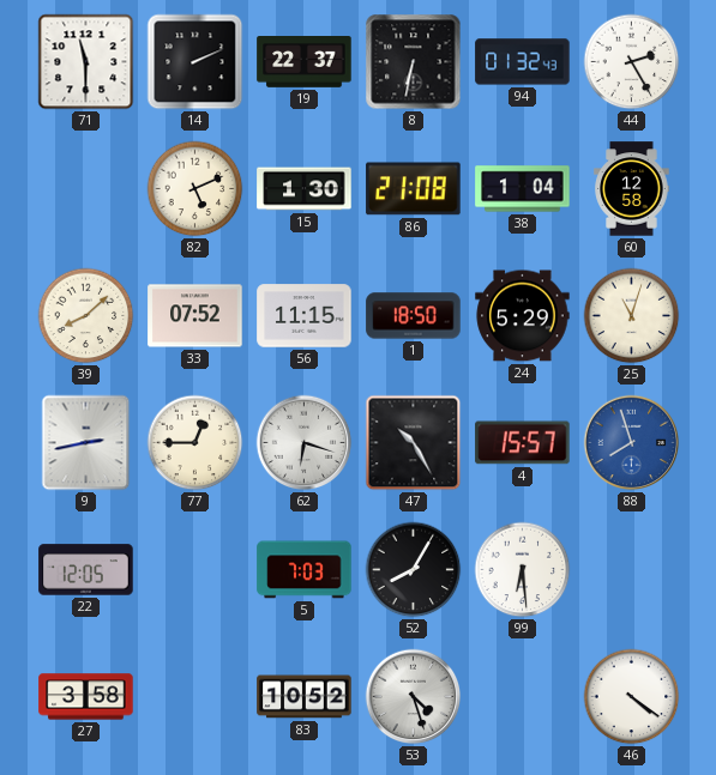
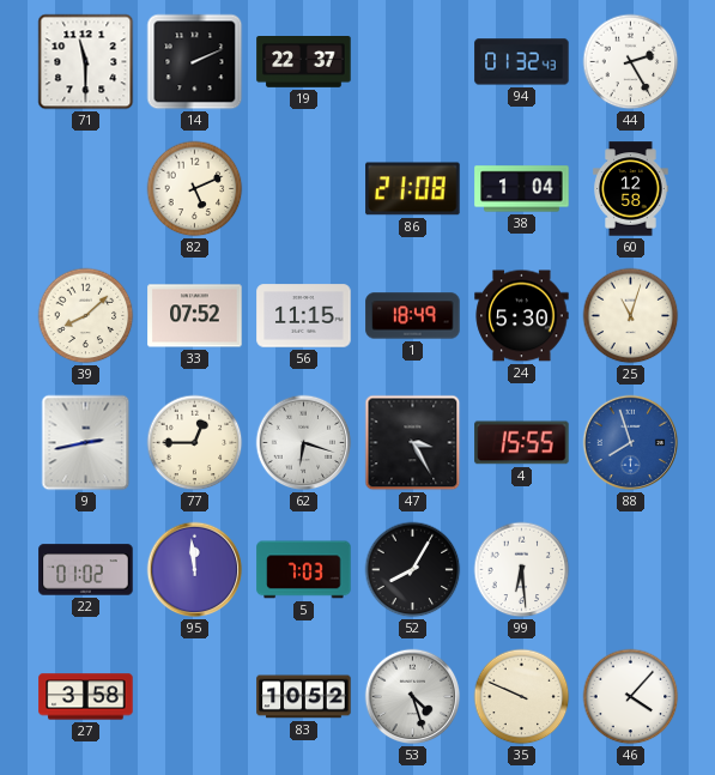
8: 6:32 -> none (414, 62)
15: 1:30 -> none (305, 189)
1: 18:50 -> 18:49 (413, 316)
24: 5:29 -> 5:30 (522, 316)
47: 10:25 -> 3:25 (413, 443)
4: 15:57 -> 15:55 (522, 443)
22: 12:05 -> 01:02 (86, 570)
95: none -> 11:59 (195, 570)
35: none -> 9:49 (522, 697)
46: 4:21 -> 4:07 (631, 697)
